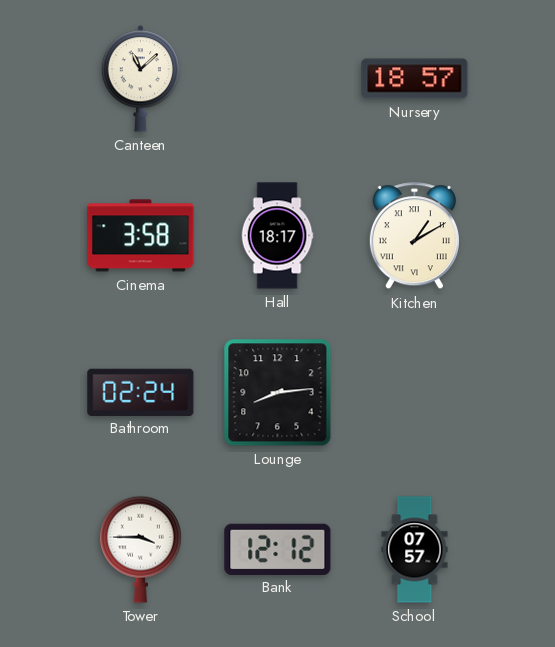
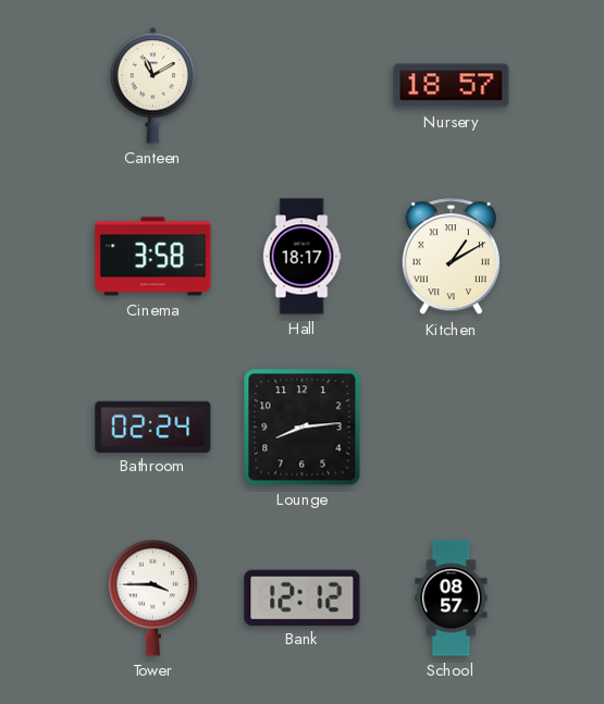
Canteen: 11:08 -> 11:10 (153, 86)
School: 07:57 -> 08:57 (452, 598)
